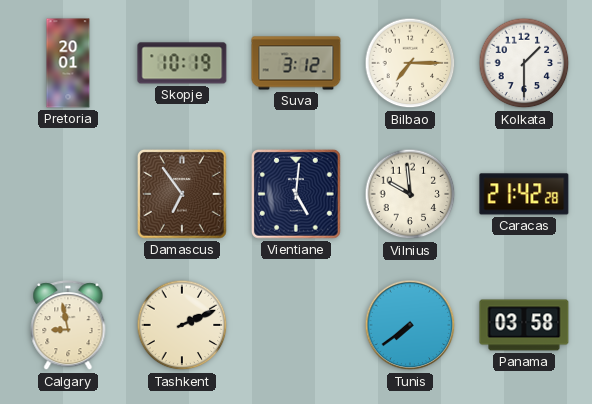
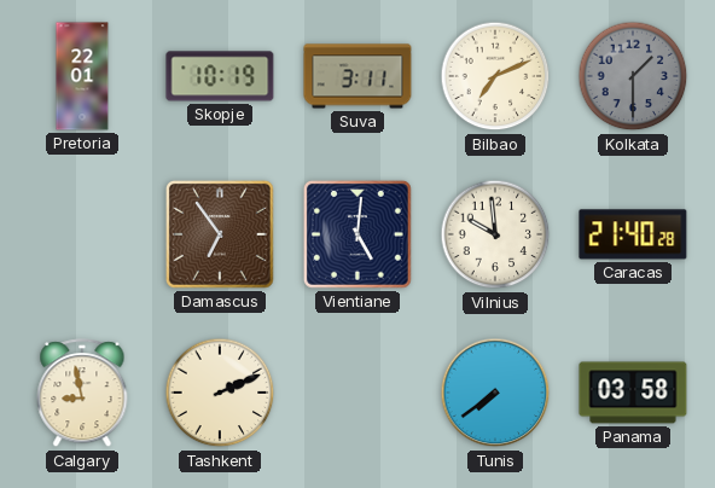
Pretoria: 20:01 -> 22:01 (82, 76)
Suva: 3:12 -> 3:11 (357, 76)
Bilbao: 7:15 -> 7:11 (495, 76)
Kolkata dial: white -> grey (633, 76)
Caracas: 21:42 -> 21:40 (633, 234)
